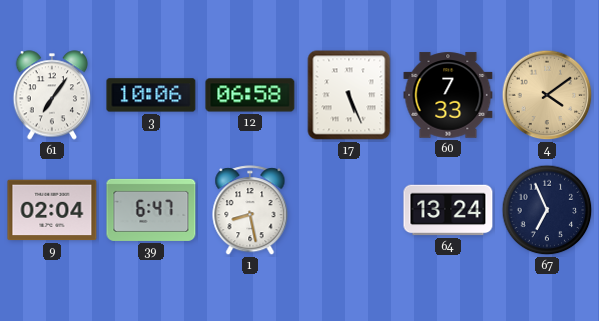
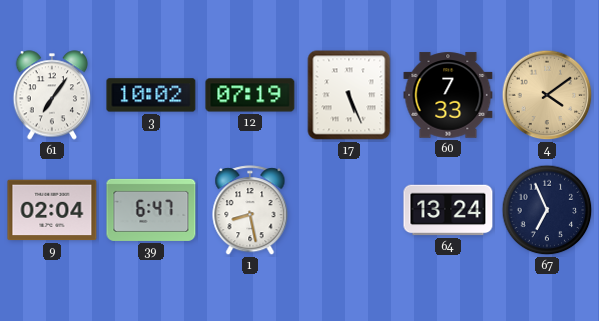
3: 10:06 -> 10:02 (151, 95)
12: 06:58 -> 07:19 (250, 95)
